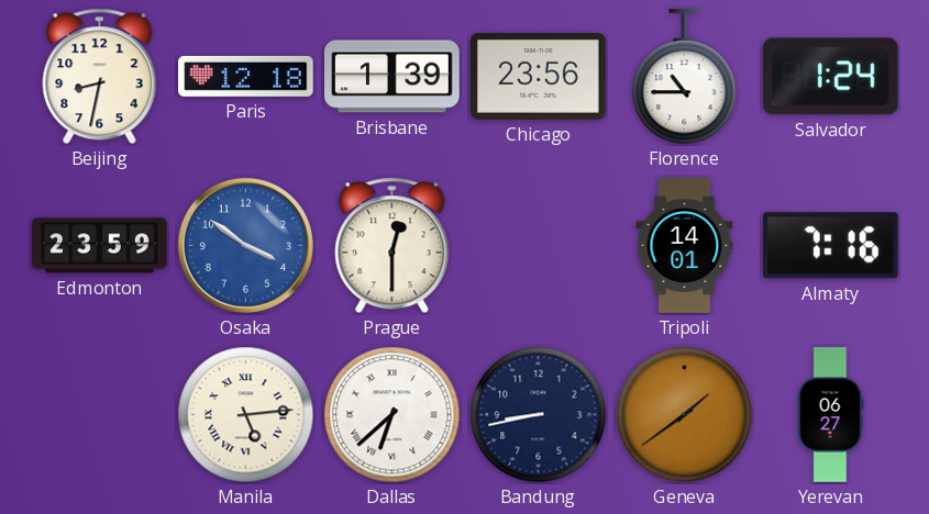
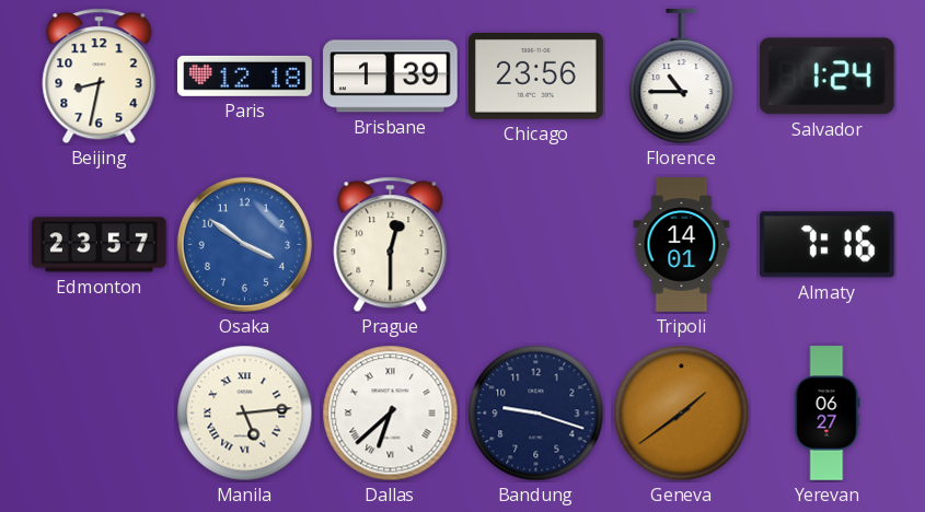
Edmonton: 23:59 -> 23:57 (100, 245)
Bandung: 8:43 -> 9:18 (536, 414)
